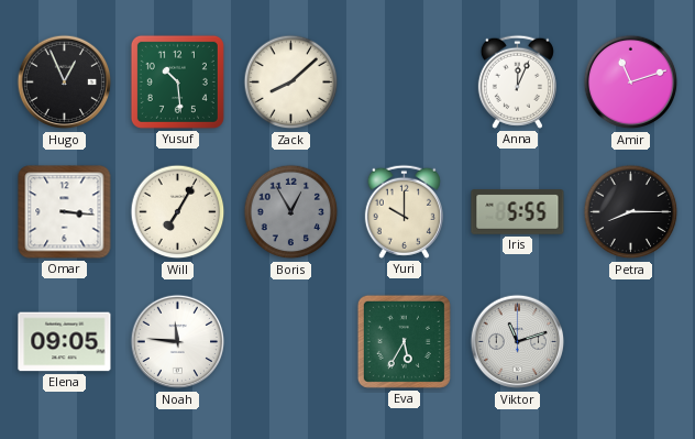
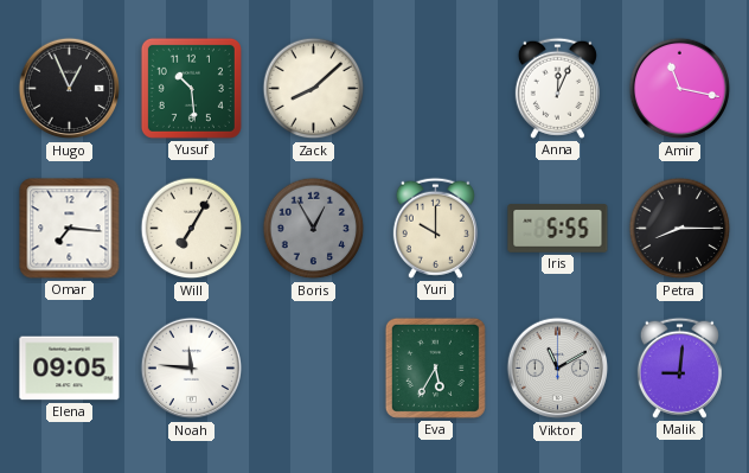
Amir: 11:12 -> 11:17 (680, 89)
Omar: 3:16 -> 7:16 (70, 229)
Viktor: 11:12 -> 11:10 (558, 369)
Malik: none -> 9:01 (679, 367)
